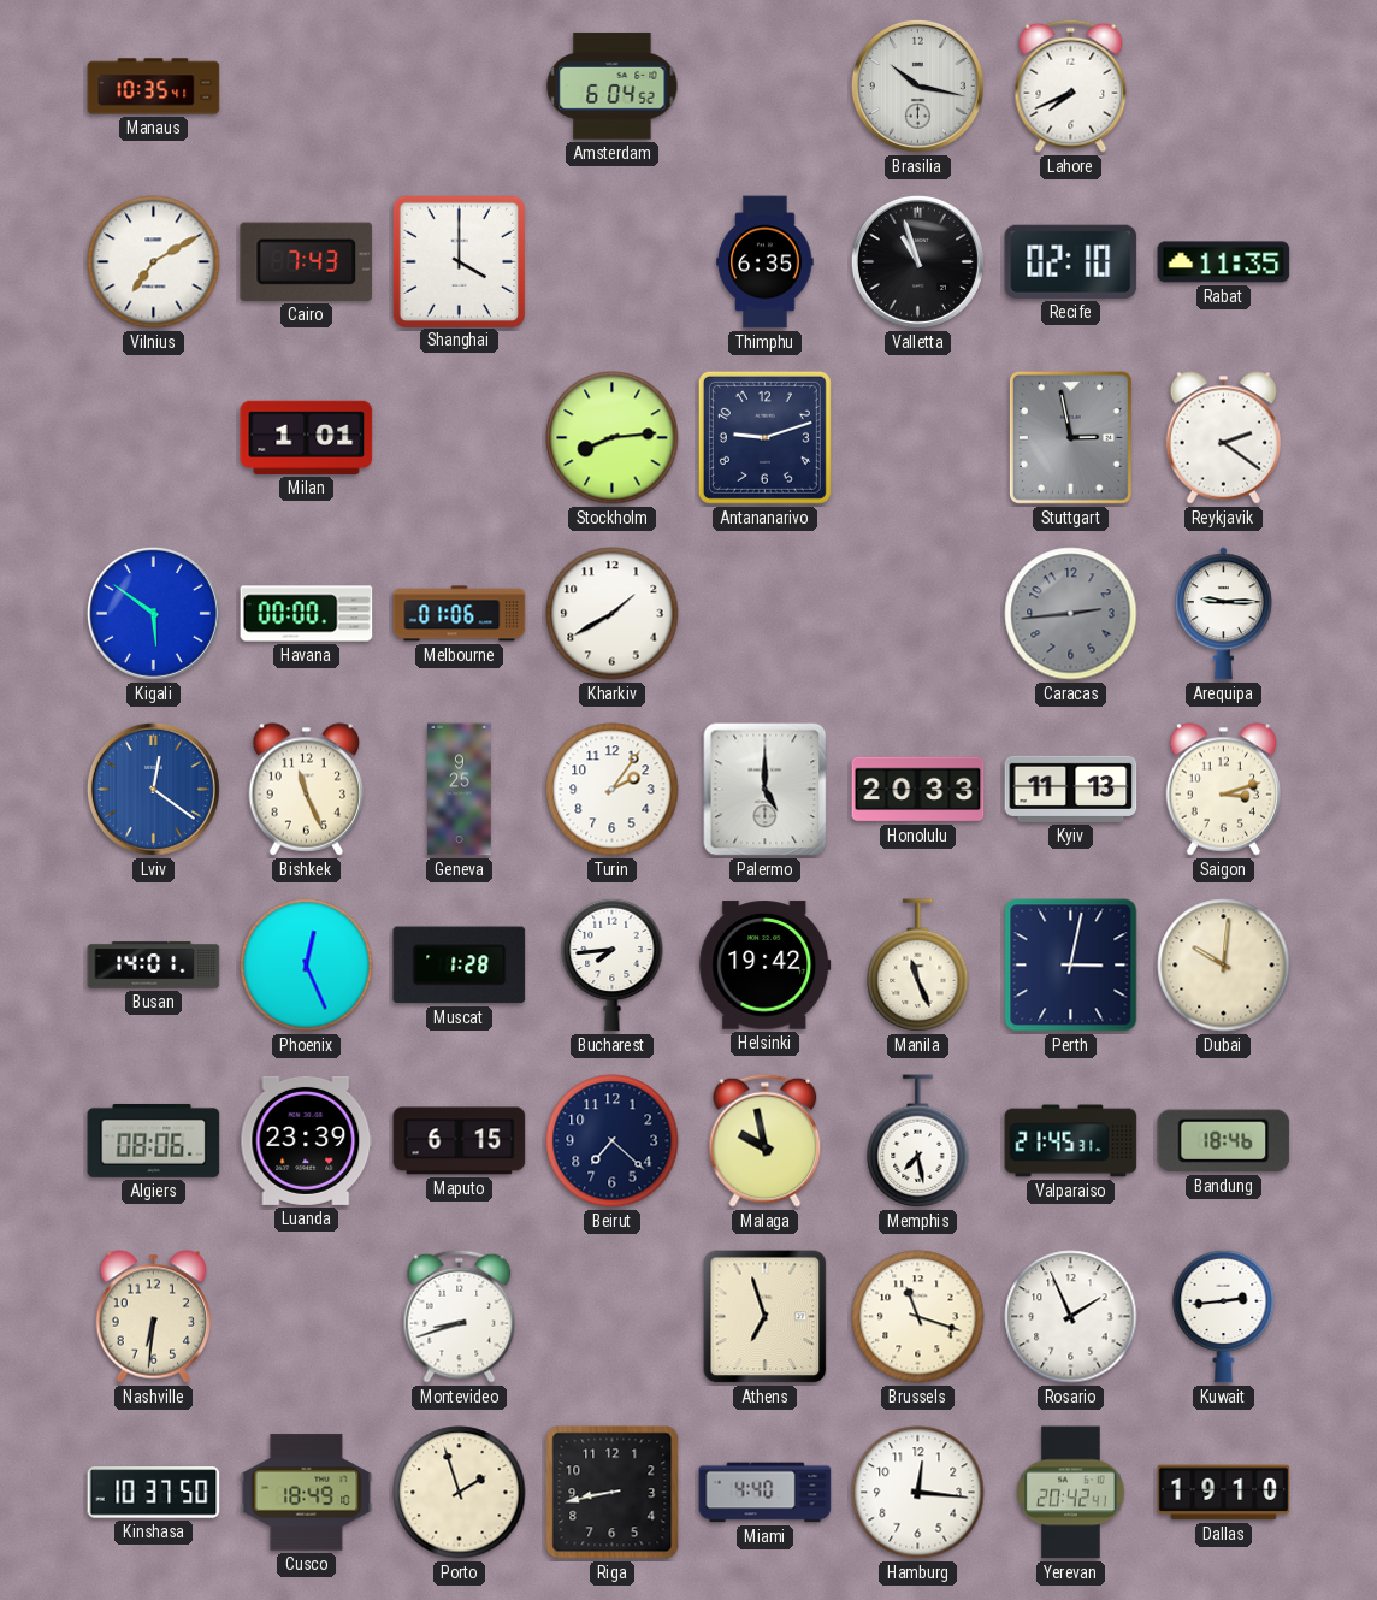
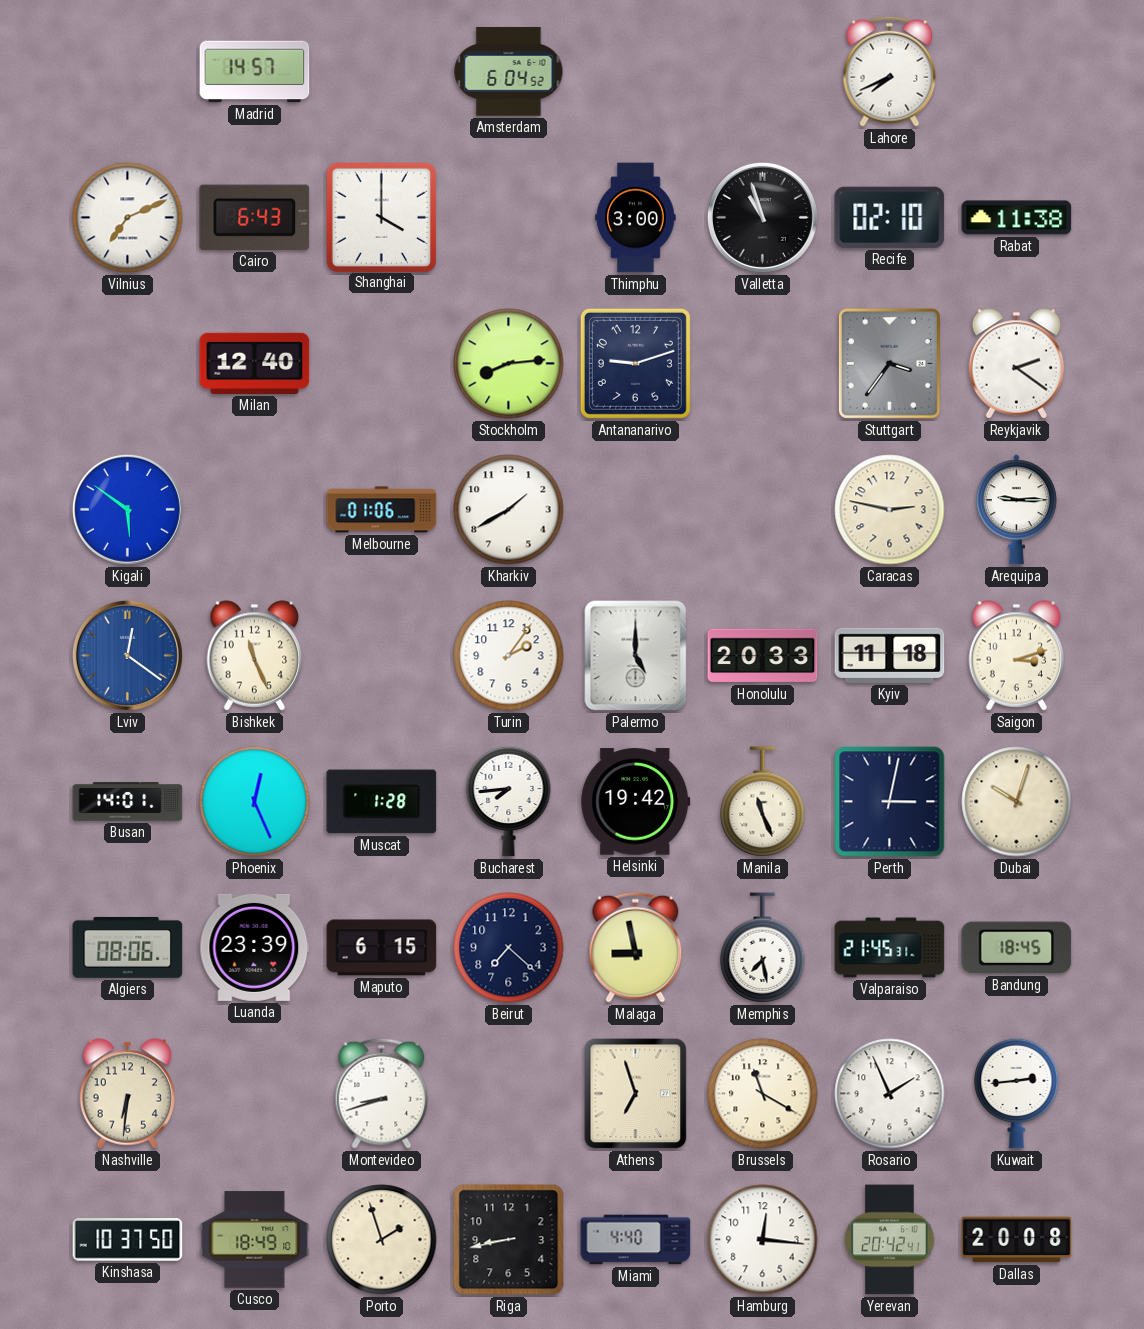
Manaus: 10:35 -> none (154, 87)
Madrid: none -> 14:57 (255, 72)
Brasilia: 10:17 -> none (917, 85)
Vilnius: 7:10 -> 7:11 (128, 218)
Cairo: 7:43 -> 6:43 (255, 217)
Thimphu: 6:35 -> 3:00 (636, 218)
Rabat: 11:35 -> 11:38 (1017, 218)
Milan: 1:01 -> 12:40 (255, 363)
Stuttgart: 2:58 -> 3:36 (889, 363)
Havana: 00:00 -> none (307, 614)
Caracas: 2:44 -> 2:47 (890, 510)
Caracas dial: grey -> cream (890, 510)
Geneva: 9:25 -> none (460, 790)
Kyiv: 11:13 -> 11:18 (890, 655)
Dubai: 10:01 -> 10:03 (1017, 802)
Malaga: 9:58 -> 8:58 (636, 947)
Bandung: 18:46 -> 18:45 (1017, 948)
Brussels: 11:18 -> 11:20 (763, 1094)
Dallas: 19:10 -> 20:08 (1017, 1240)
